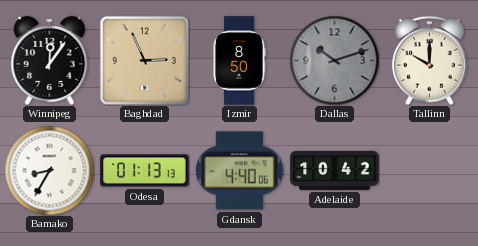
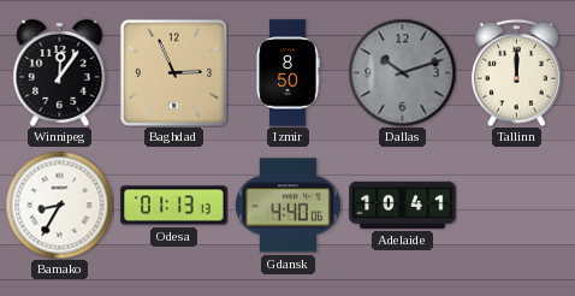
Tallinn: 10:00 -> 12:00 (516, 72)
Adelaide: 10:42 -> 10:41 (403, 205)
